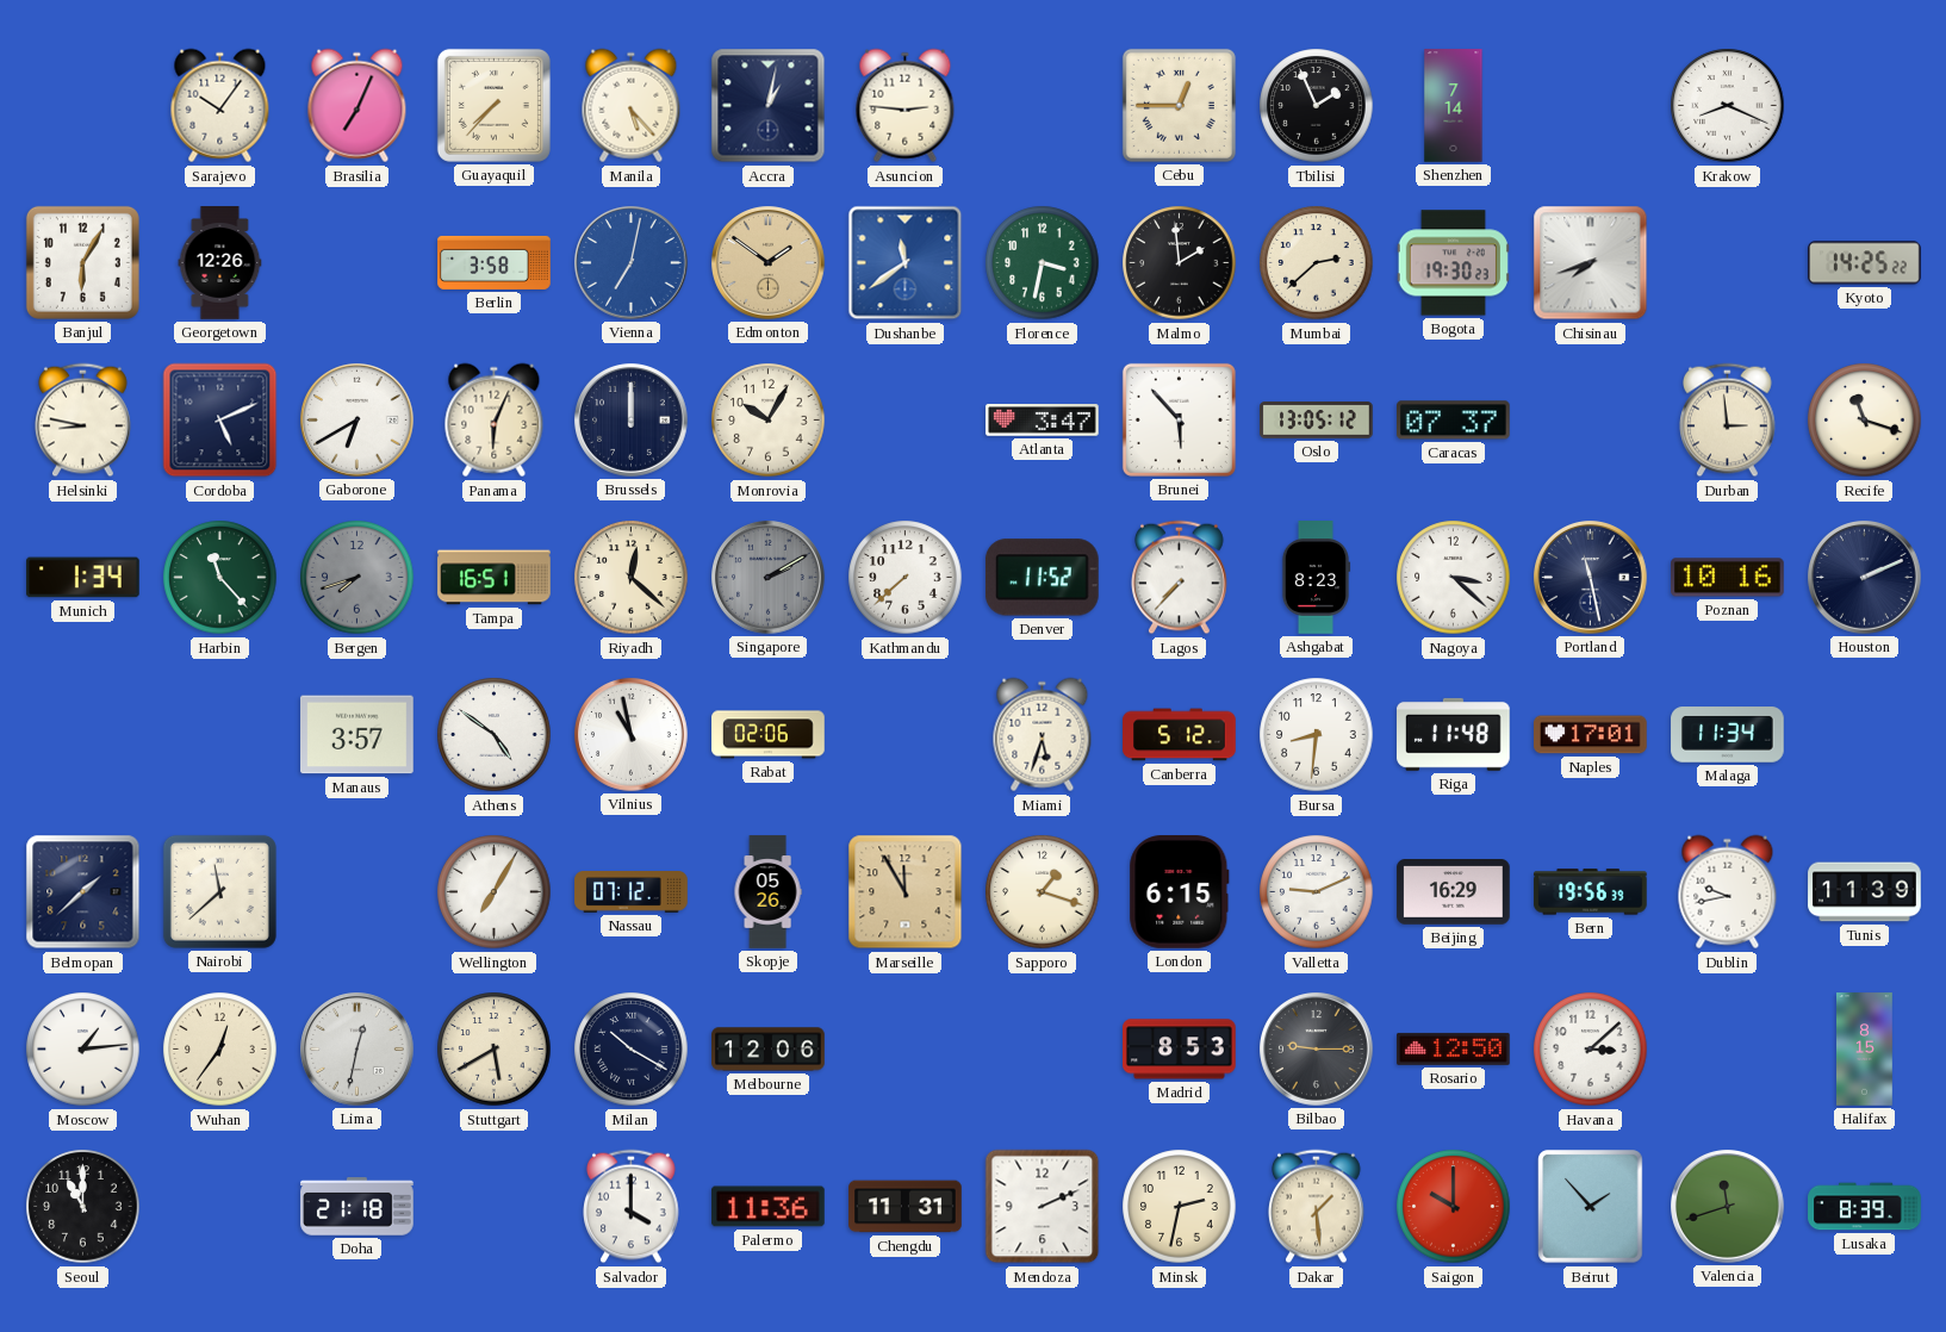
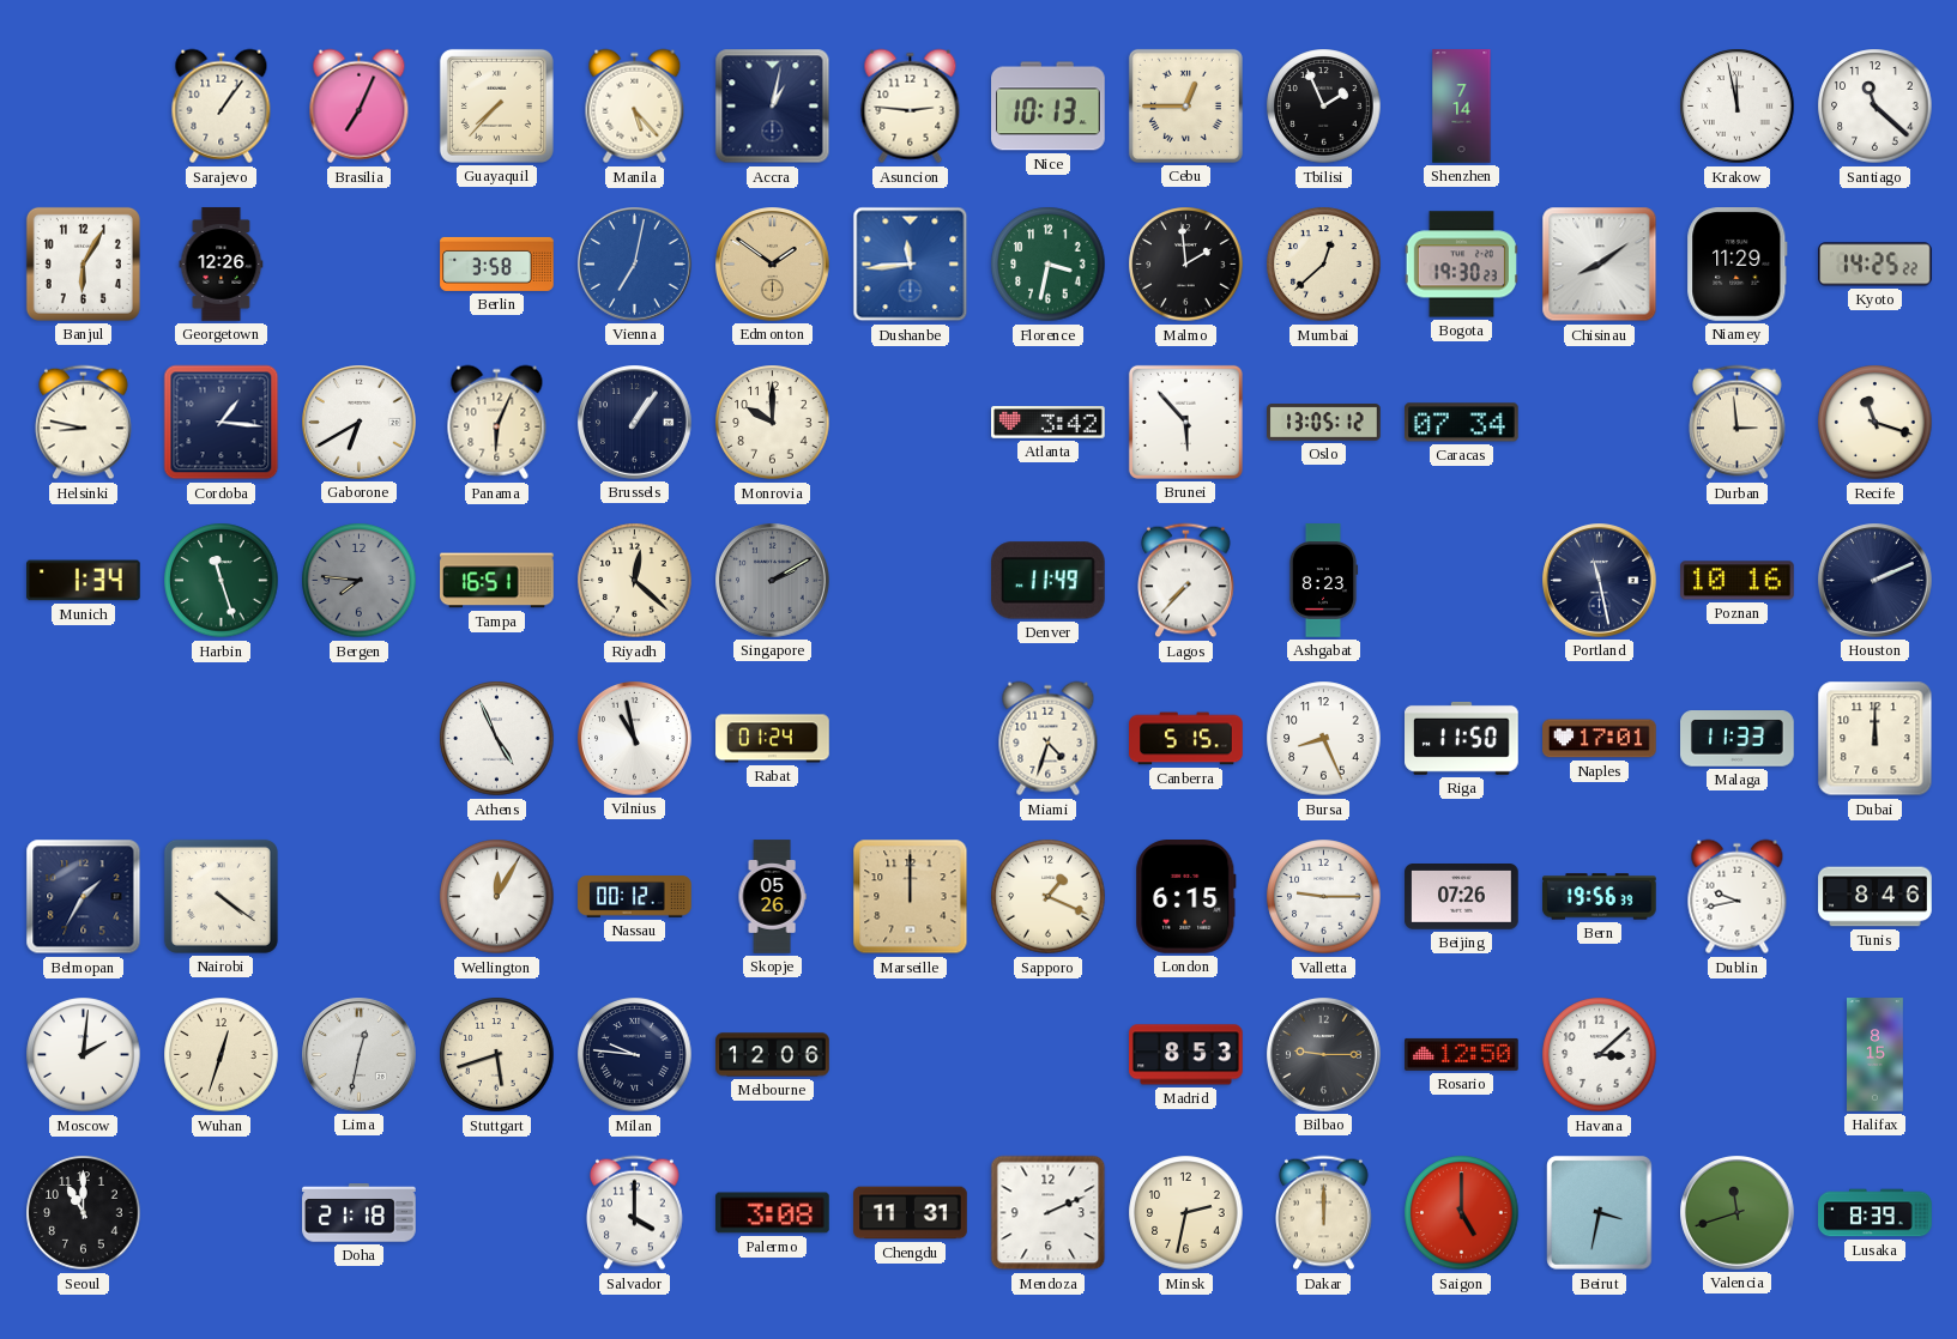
Sarajevo: 10:06 -> 1:06 (222, 107)
Nice: none -> 10:13 (1049, 107)
Krakow: 8:19 -> 11:58 (1738, 107)
Santiago: none -> 11:22 (1876, 107)
Dushanbe: 11:39 -> 11:44 (911, 265)
Mumbai: 2:38 -> 12:38 (1324, 265)
Chisinau: 7:42 -> 8:09 (1600, 265)
Niamey: none -> 11:29 (1738, 265)
Cordoba: 5:11 -> 1:16 (222, 423)
Brussels: 12:00 -> 1:06 (635, 423)
Monrovia: 10:05 -> 10:00 (773, 423)
Atlanta: 3:47 -> 3:42 (1049, 423)
Caracas: 07:37 -> 07:34 (1462, 423)
Harbin: 11:23 -> 11:27 (222, 581)
Bergen: 7:42 -> 7:46 (360, 581)
Kathmandu: 7:38 -> none (906, 578)
Denver: 11:52 -> 11:49 (1047, 581)
Nagoya: 3:22 -> none (1454, 578)
Manaus: 3:57 -> none (358, 735)
Athens: 4:51 -> 4:56 (497, 739)
Rabat: 02:06 -> 01:24 (773, 739)
Miami: 5:33 -> 4:33 (1049, 739)
Canberra: 5:12 -> 5:15 (1186, 739)
Bursa: 8:31 -> 8:26 (1324, 739)
Riga: 11:48 -> 11:50 (1462, 738)
Malaga: 11:34 -> 11:33 (1738, 739)
Dubai: none -> 12:00 (1876, 739)
Belmopan: 1:38 -> 1:35 (84, 897)
Nairobi: 11:38 -> 4:21 (221, 896)
Wellington: 7:05 -> 12:05 (497, 897)
Nassau: 07:12 -> 00:12 (635, 897)
Marseille: 11:55 -> 12:00 (911, 897)
Sapporo: 1:18 -> 1:19 (1049, 897)
Valletta: 9:11 -> 9:15 (1324, 897)
Beijing: 16:29 -> 07:26 (1462, 897)
Tunis: 11:39 -> 8:46 (1876, 897)
Moscow: 1:14 -> 2:01 (84, 1055)
Wuhan: 12:36 -> 12:33 (222, 1055)
Stuttgart: 5:40 -> 5:42 (497, 1055)
Milan: 10:20 -> 9:46 (635, 1055)
Palermo: 11:36 -> 3:08 (773, 1213)
Dakar: 1:29 -> 12:00 (1324, 1213)
Saigon: 10:00 -> 5:00 (1462, 1213)
Beirut: 1:53 -> 3:32 (1600, 1213)
